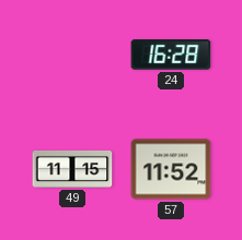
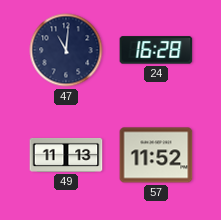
47: none -> 11:01 (66, 50)
49: 11:15 -> 11:13 (66, 155)
